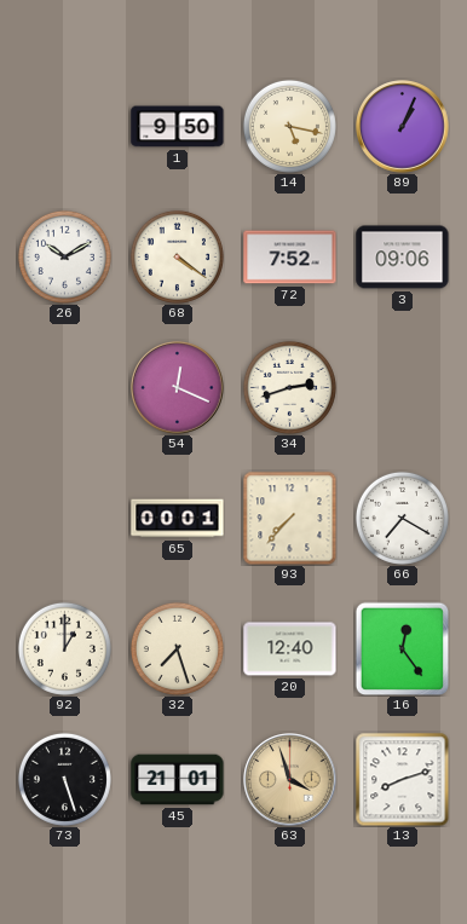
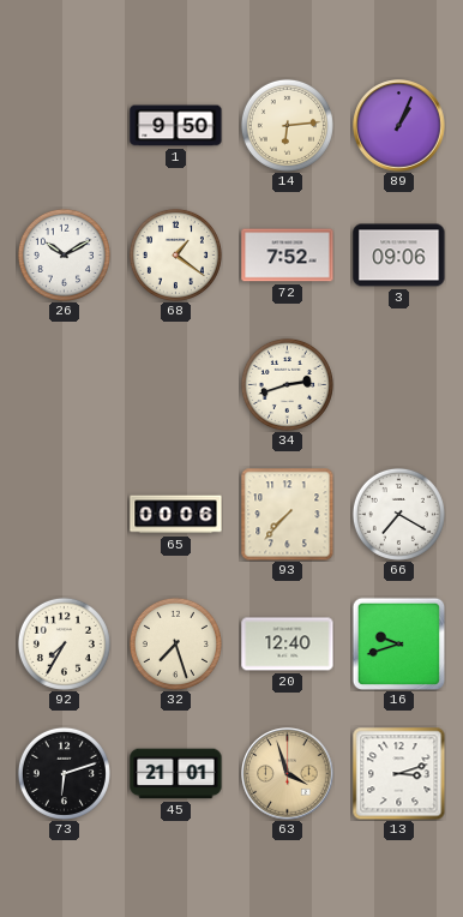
14: 5:17 -> 6:14 (287, 125)
68: 4:21 -> 1:21 (175, 254)
54: 12:19 -> none (178, 388)
65: 00:01 -> 00:06 (176, 515)
92: 1:00 -> 7:35 (64, 643)
16: 12:24 -> 9:42 (398, 643)
73: 5:27 -> 6:12 (64, 773)
13: 8:12 -> 3:12 (398, 773)
